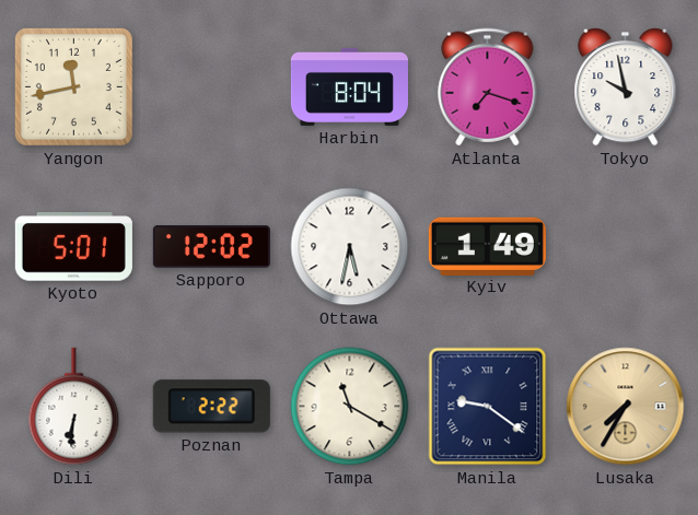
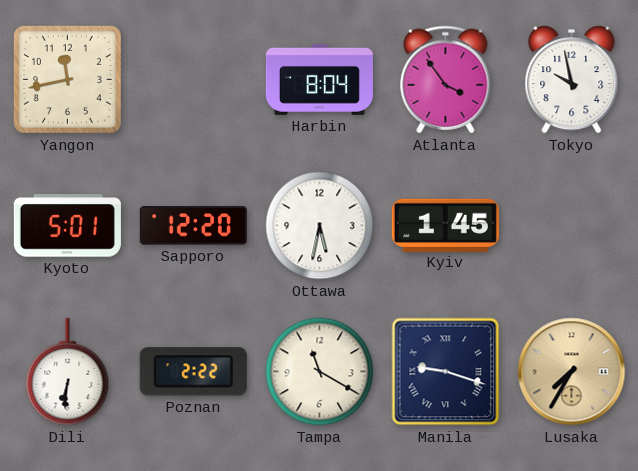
Atlanta: 7:18 -> 3:54 (446, 80)
Sapporo: 12:02 -> 12:20 (193, 226)
Kyiv: 1:49 -> 1:45 (445, 225)
Manila: 9:21 -> 9:18 (446, 372)
